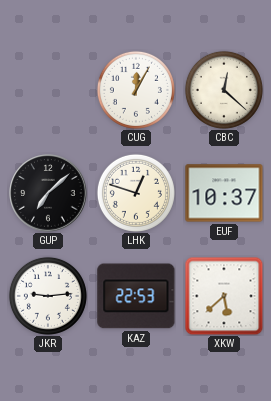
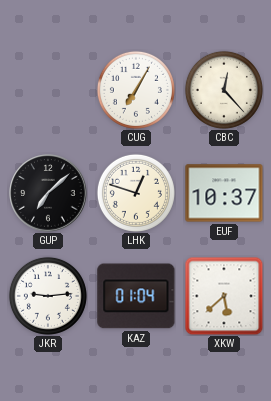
CUG: 12:05 -> 7:05 (136, 90)
CBC: 12:22 -> 12:23 (224, 90)
KAZ: 22:53 -> 01:04 (136, 296)
